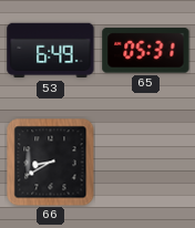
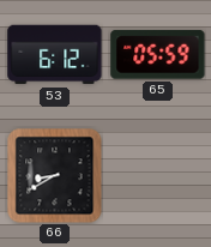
53: 6:49 -> 6:12 (55, 55)
65: 05:31 -> 05:59 (158, 55)
